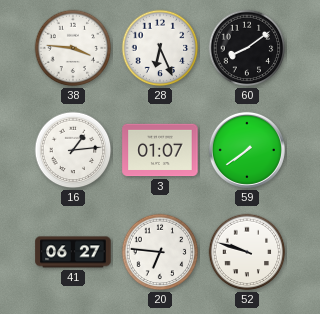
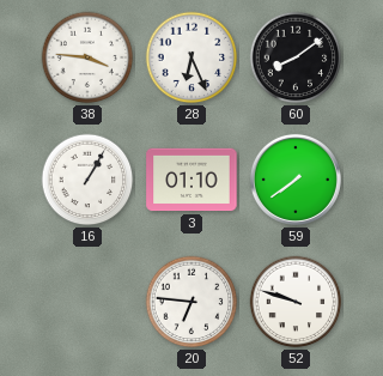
16: 1:14 -> 1:05 (87, 180)
3: 01:07 -> 01:10 (191, 180)
41: 06:27 -> none (73, 252)
